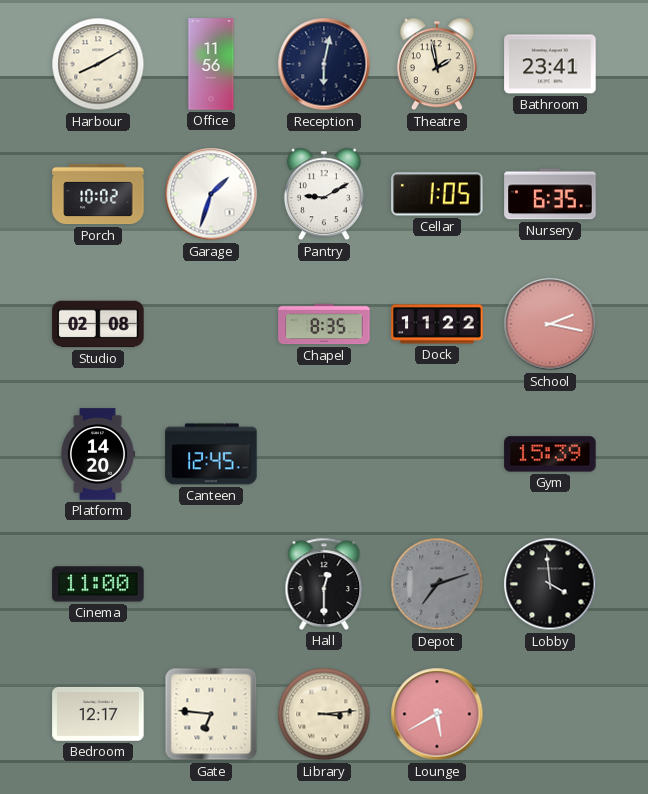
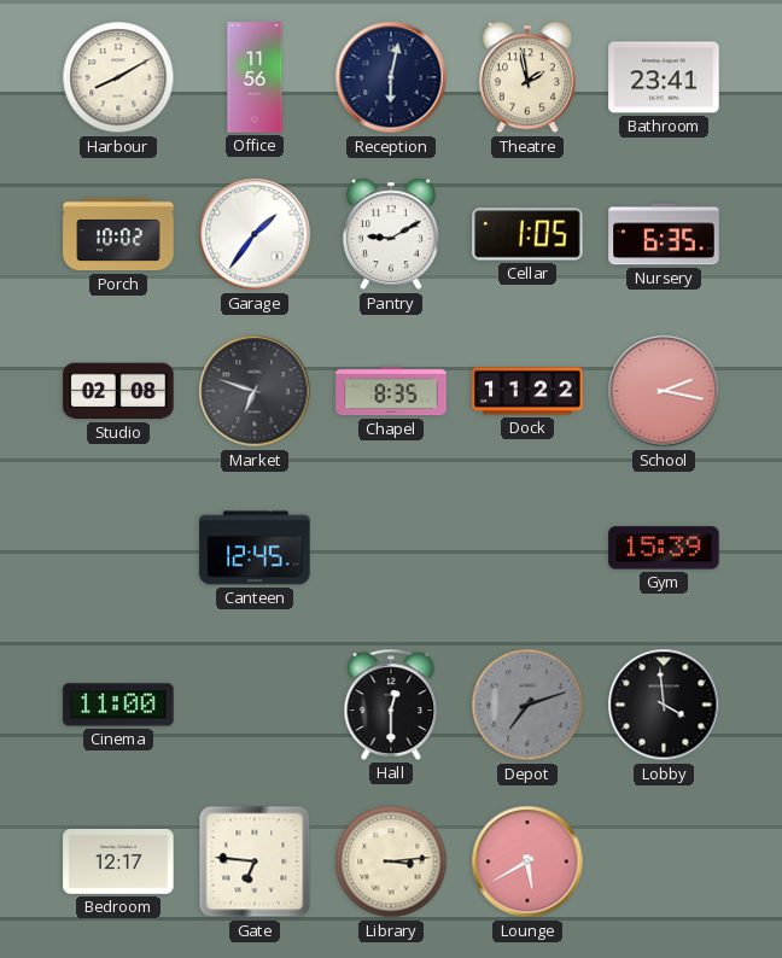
Garage: 1:33 -> 1:36 (255, 234)
Market: none -> 6:48 (255, 391)
Platform: 14:20 -> none (98, 454)
